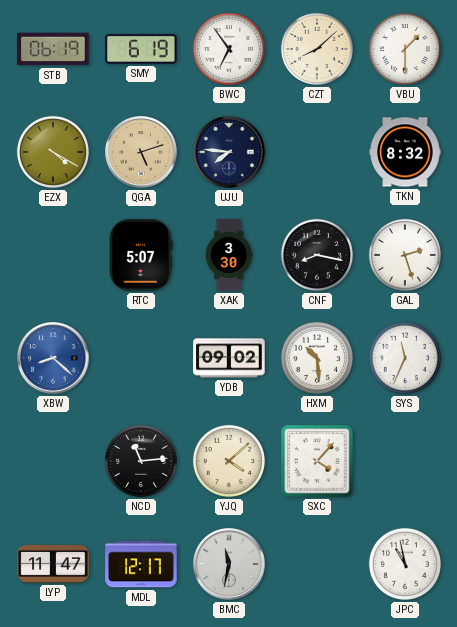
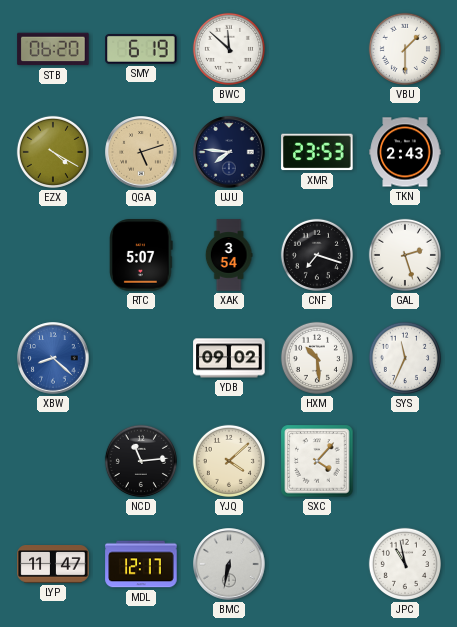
STB: 06:19 -> 06:20 (53, 49)
BWC: 6:54 -> 11:52 (229, 49)
CZT: 8:08 -> none (317, 49)
XMR: none -> 23:53 (317, 152)
TKN: 8:32 -> 2:43 (405, 152)
XAK: 3:30 -> 3:54 (229, 255)
CNF: 8:17 -> 7:18 (317, 255)
BMC: 11:32 -> 6:32 (229, 564)
